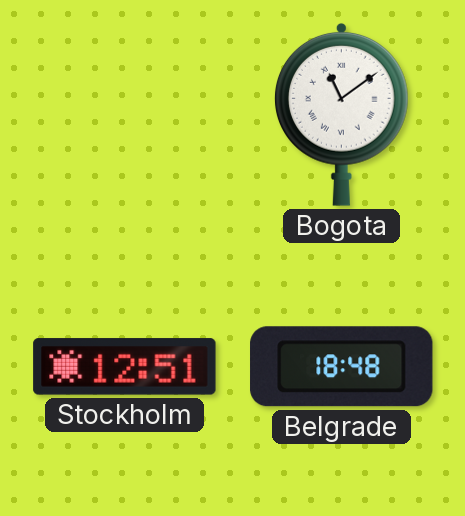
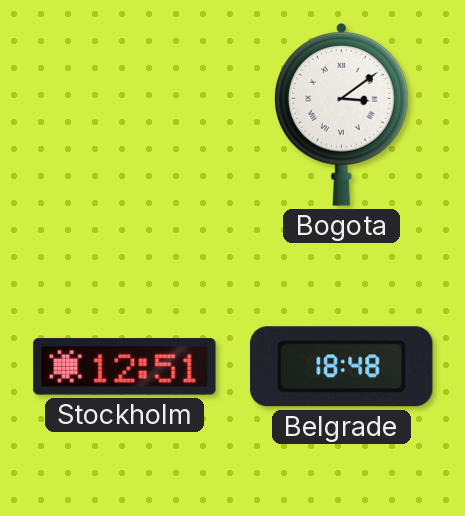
Bogota: 11:09 -> 3:09 (341, 114)
